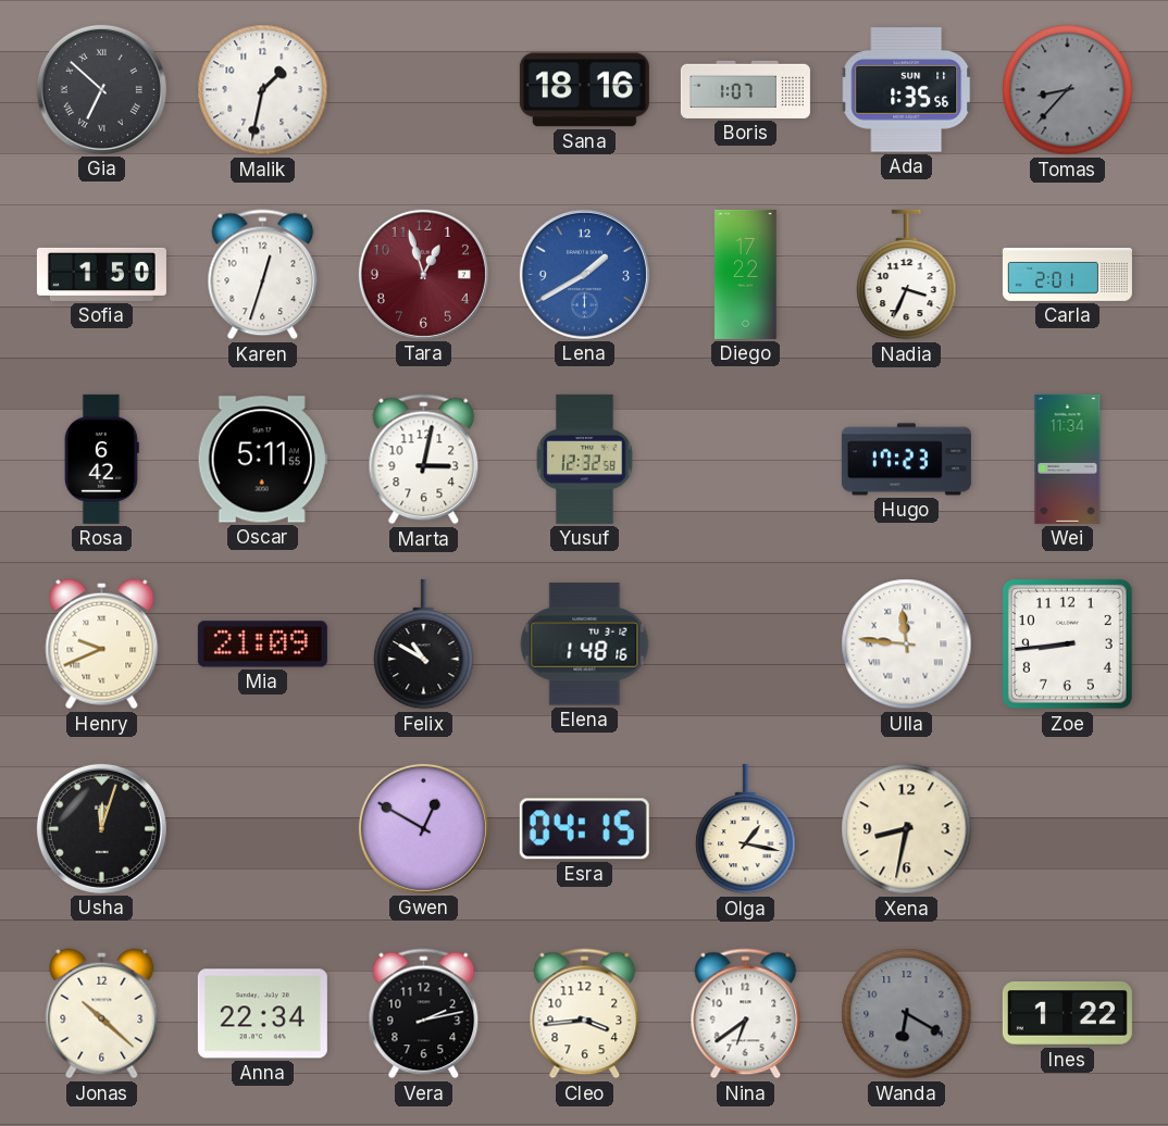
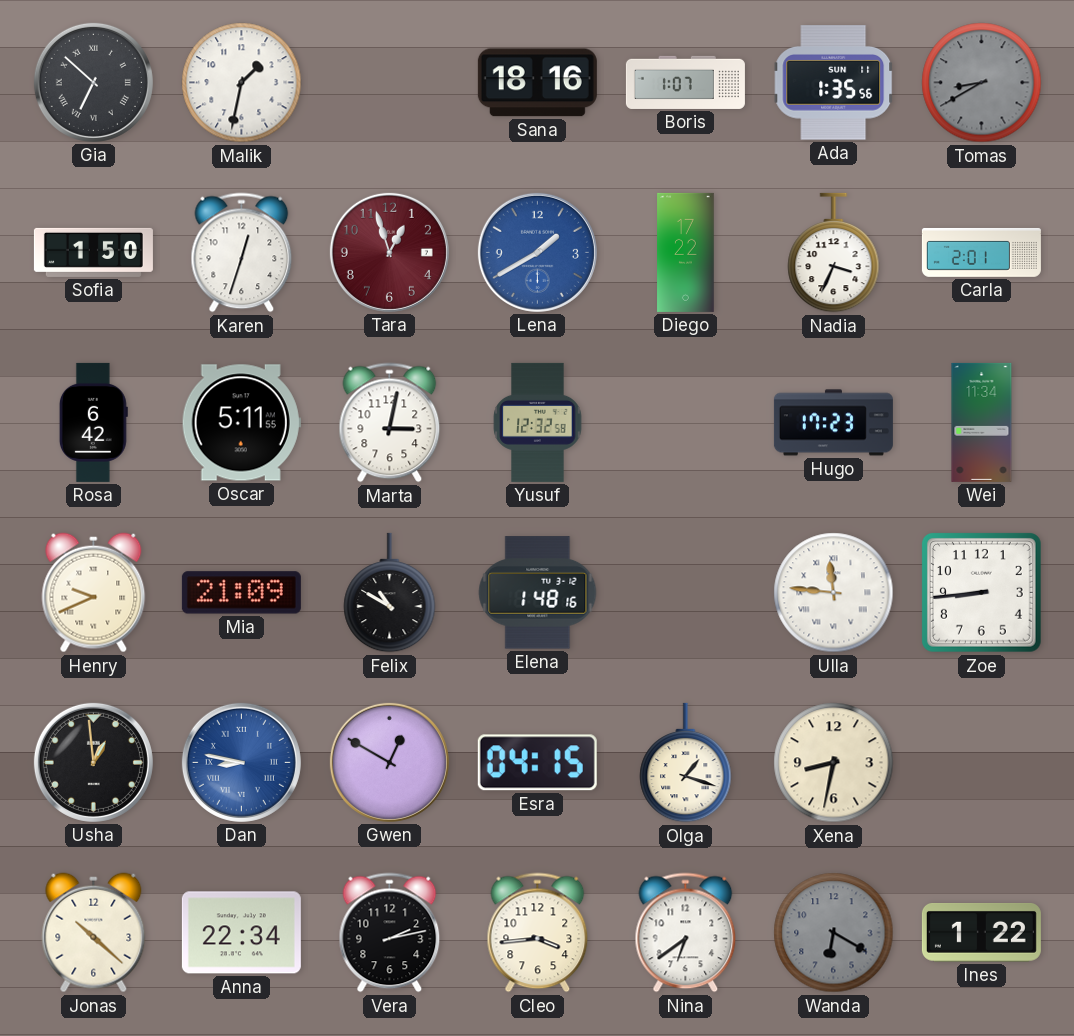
Tomas: 8:37 -> 8:40 (982, 83)
Usha: 12:03 -> 12:59 (93, 762)
Dan: none -> 8:47 (241, 762)
Olga: 1:17 -> 1:18 (686, 763)
